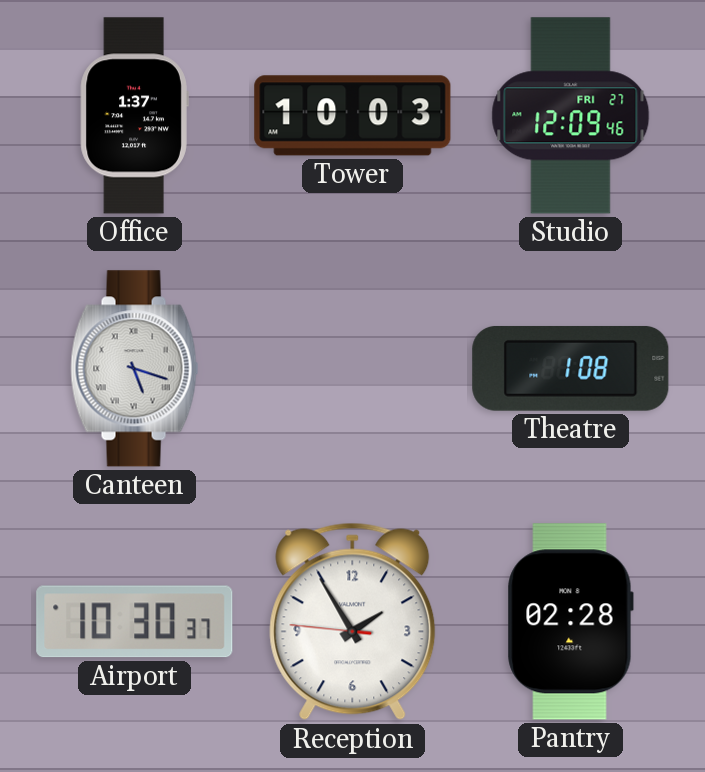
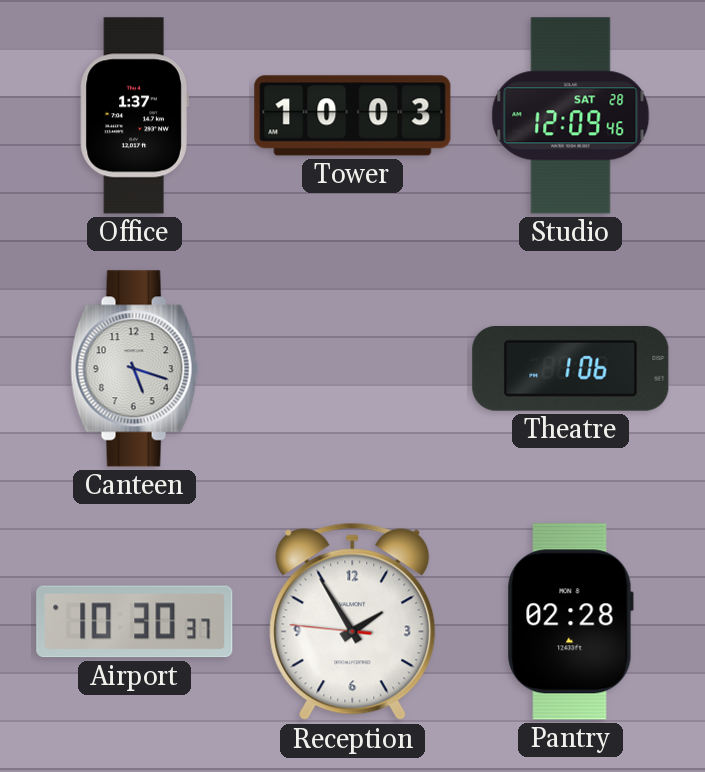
Studio date: FRI 27 -> SAT 28 (571, 116)
Canteen numerals: Roman -> Arabic (135, 369)
Theatre: 1:08 -> 1:06 (571, 368)
